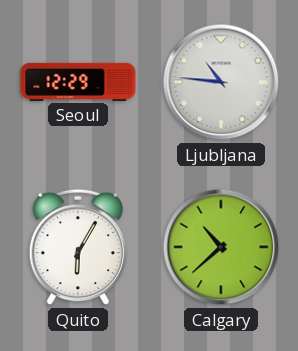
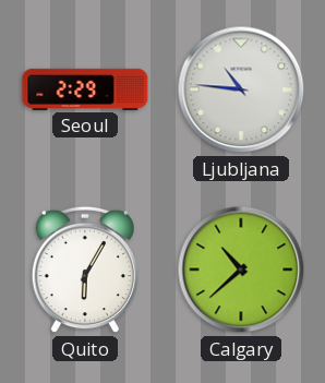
Seoul: 12:29 -> 2:29 (85, 89)
